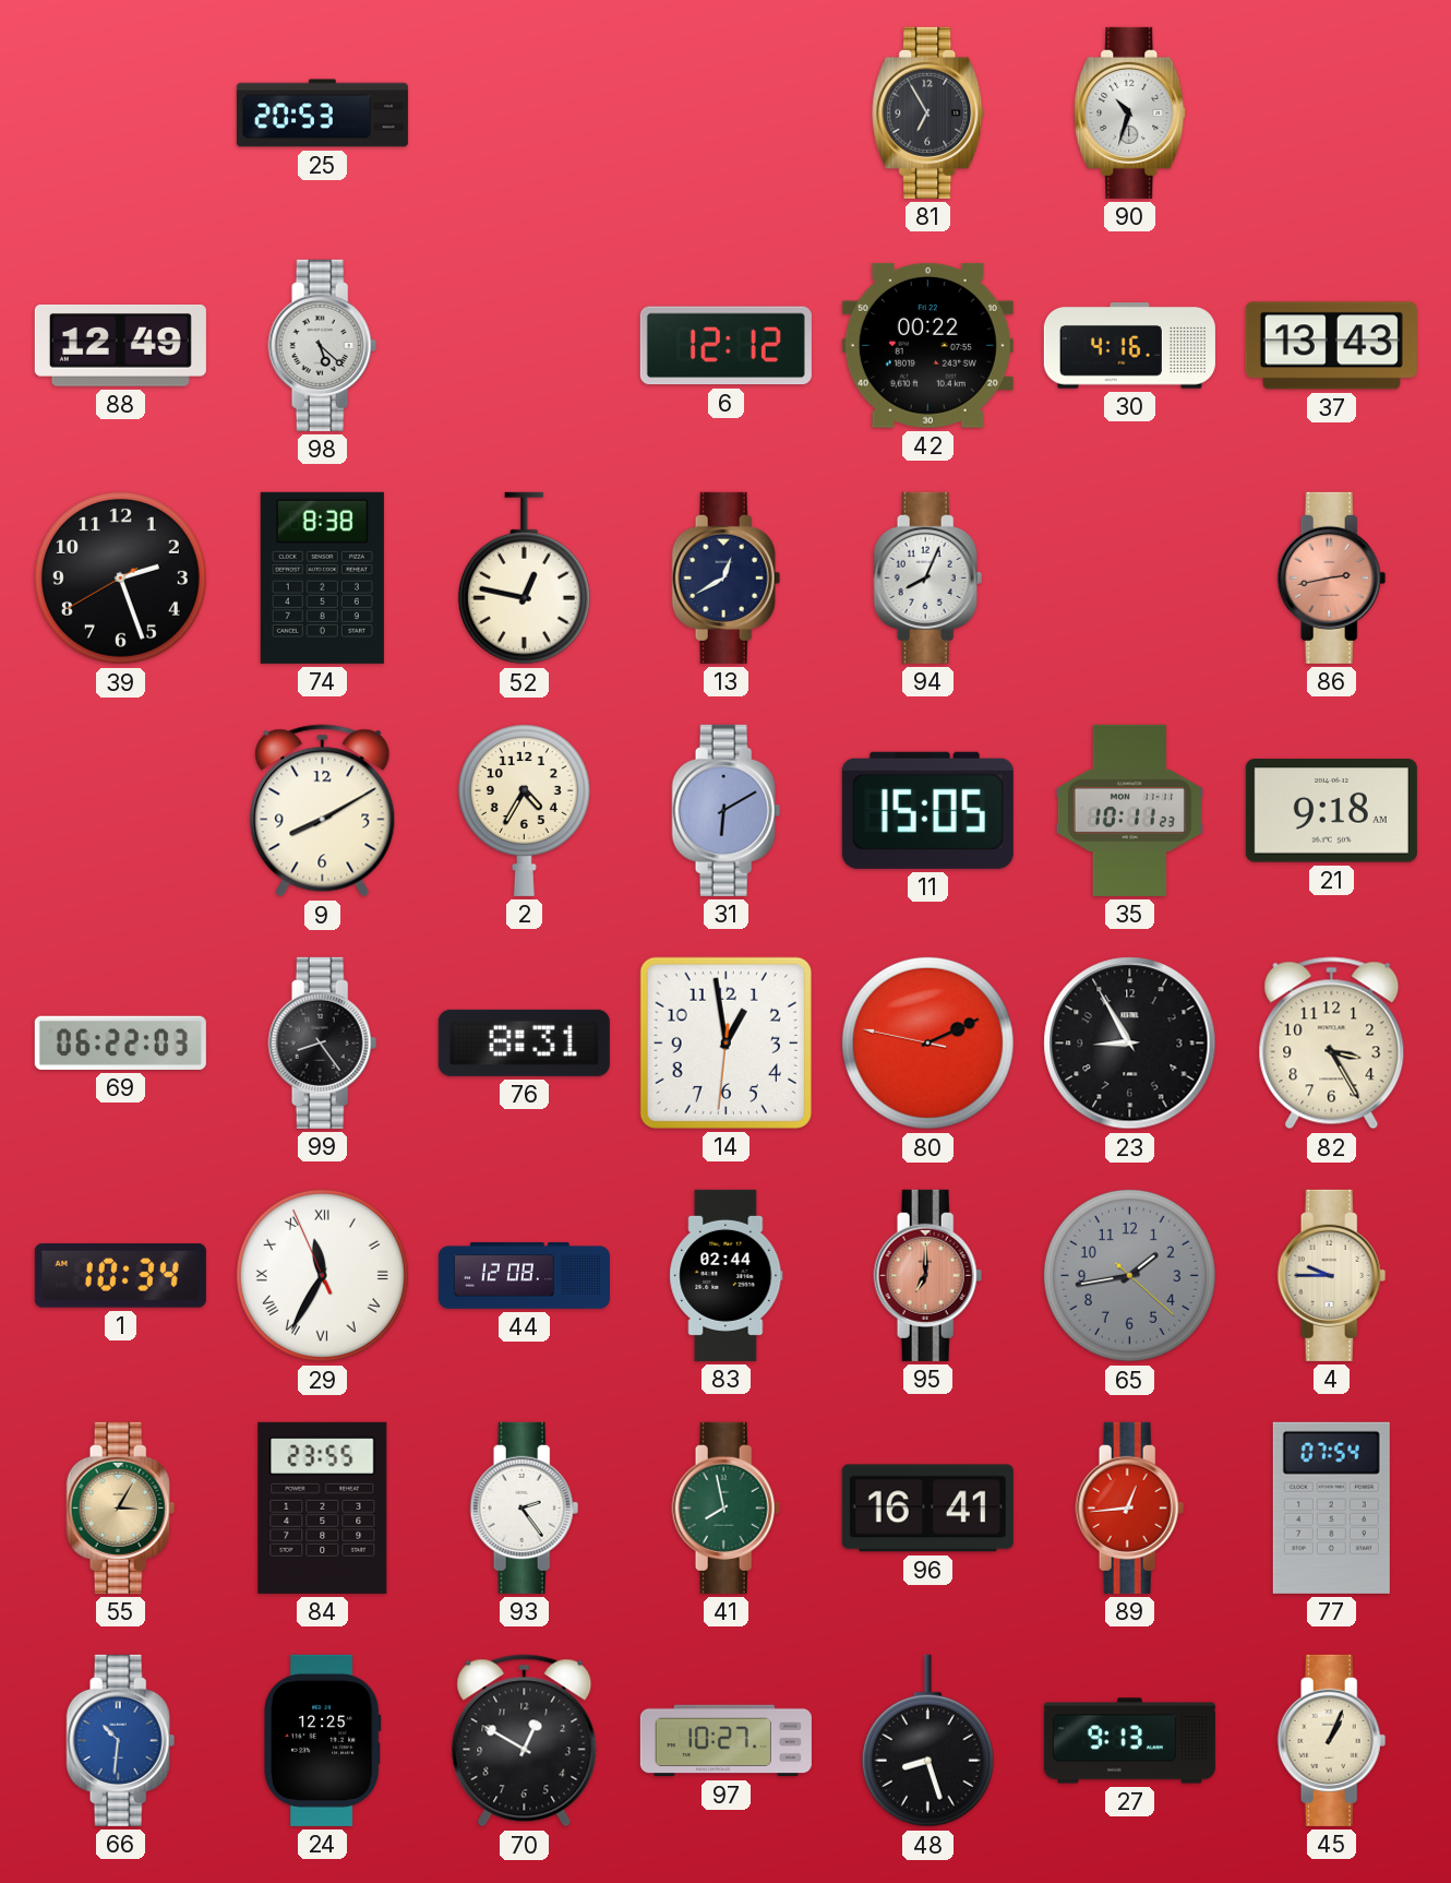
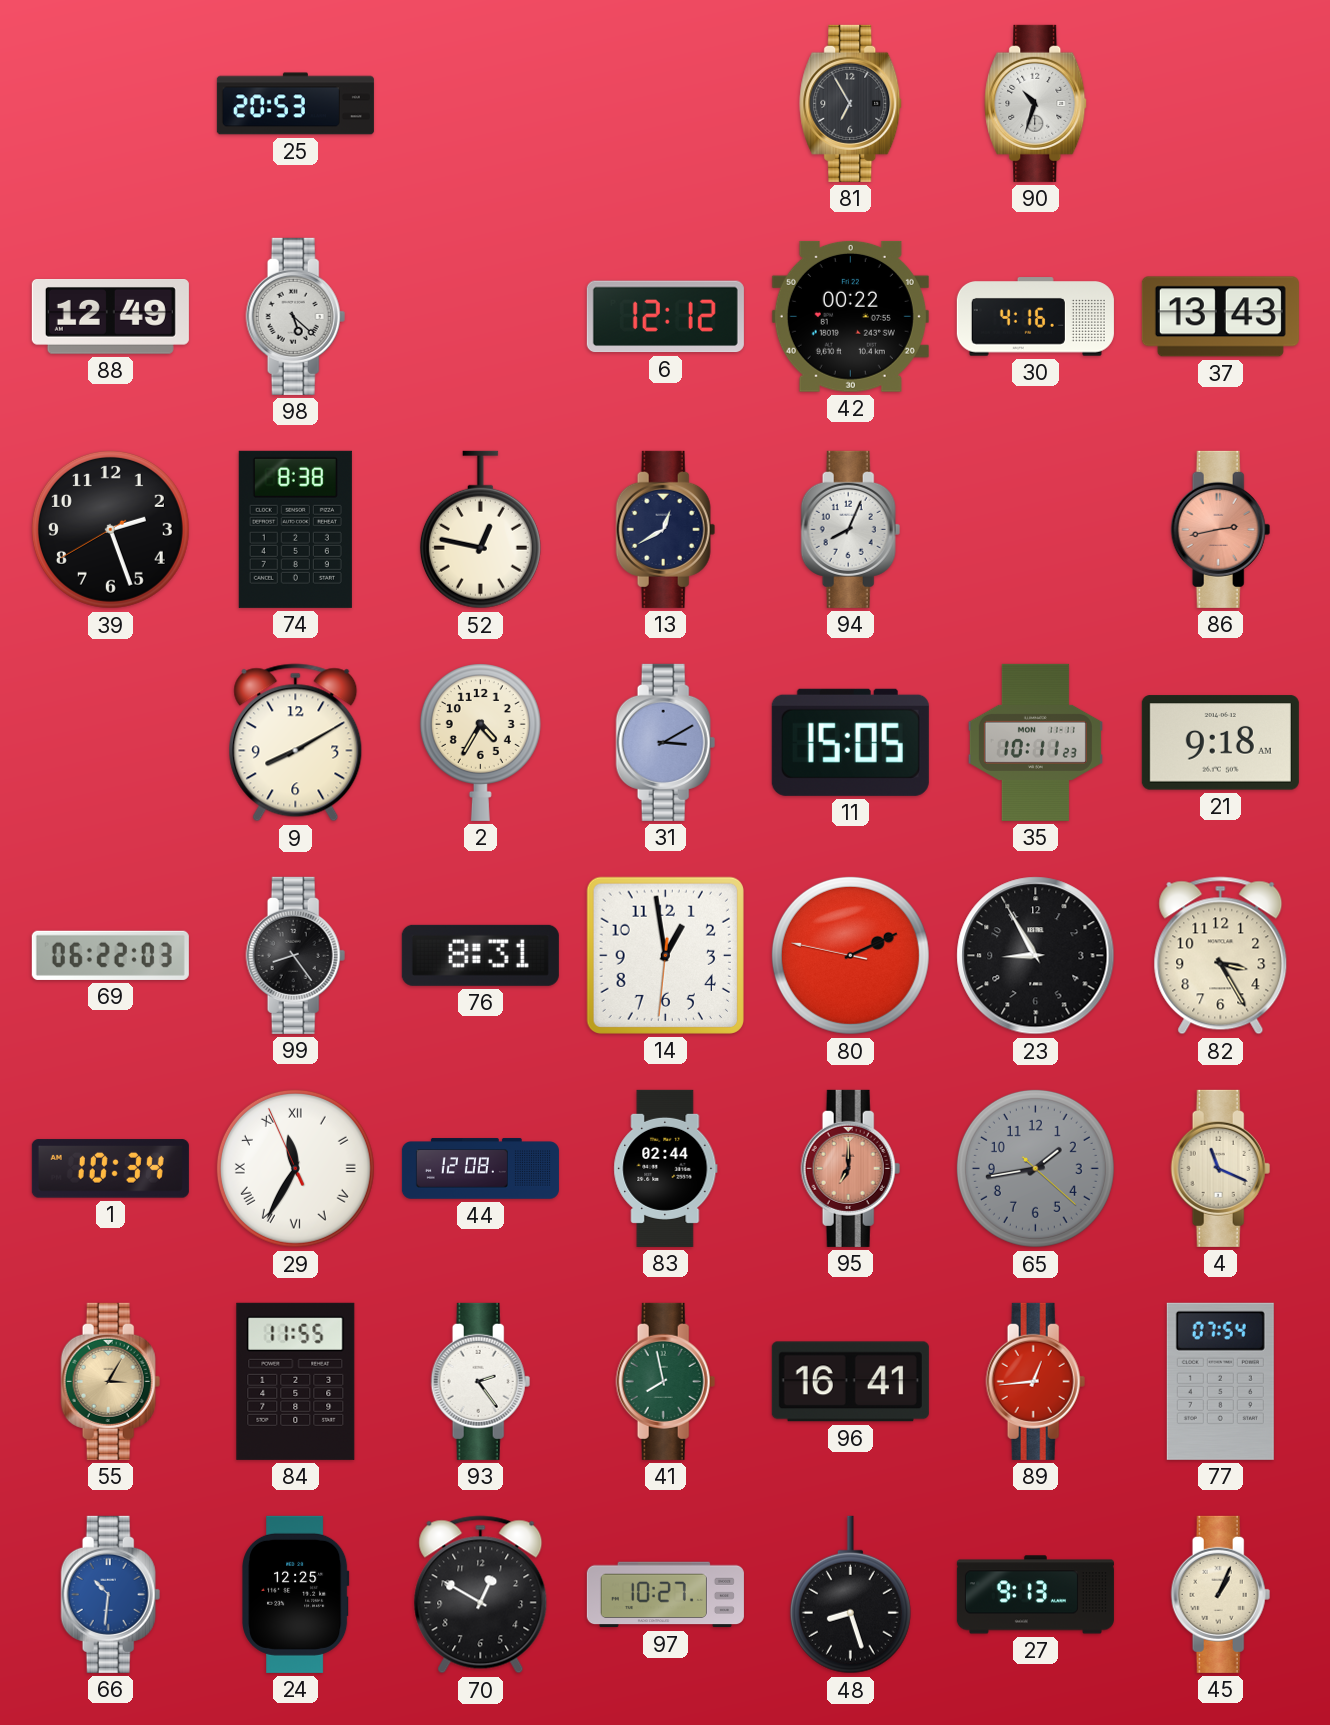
31: 6:10 -> 3:10 (666, 742)
4: 9:45 -> 11:19 (1221, 1168)
84: 23:55 -> 11:55 (296, 1381)
